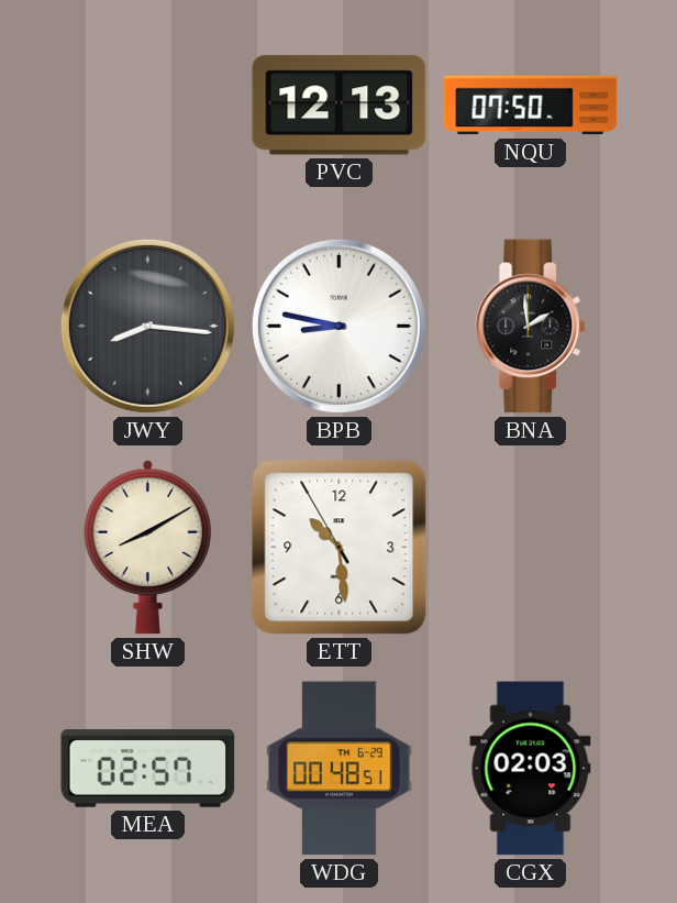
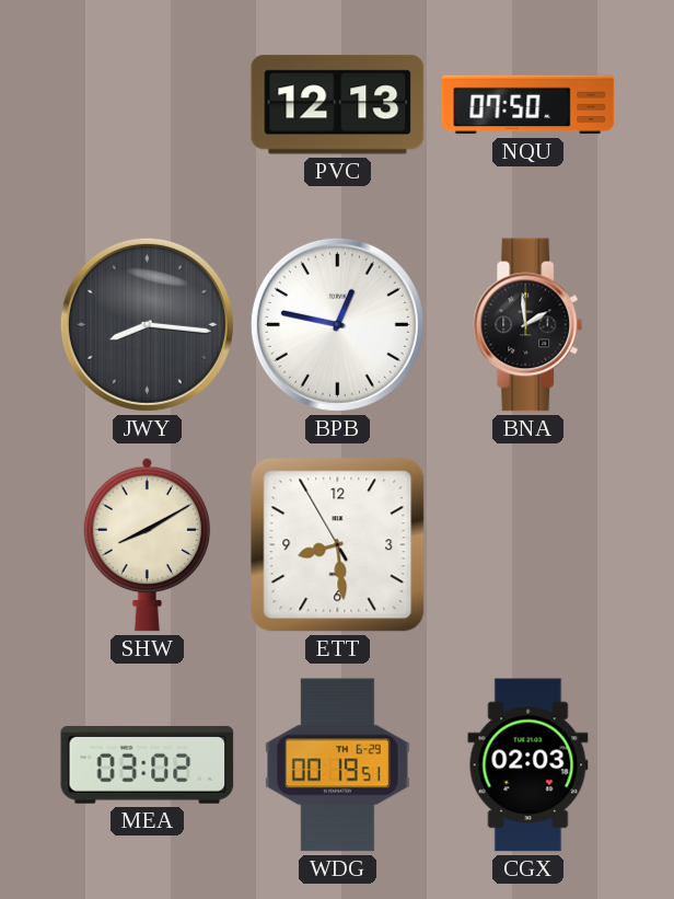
BPB: 8:47 -> 12:47 (337, 324)
ETT: 10:28 -> 8:28 (338, 545)
MEA: 02:57 -> 03:02 (148, 765)
WDG: 00:48 -> 00:19 (337, 765)
